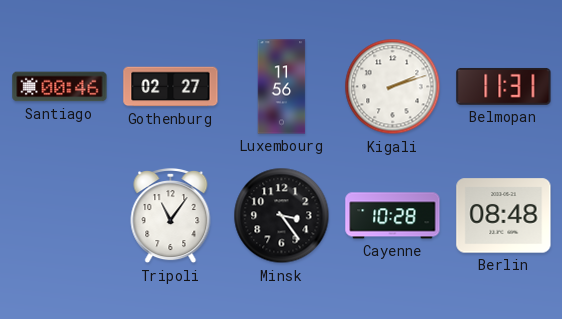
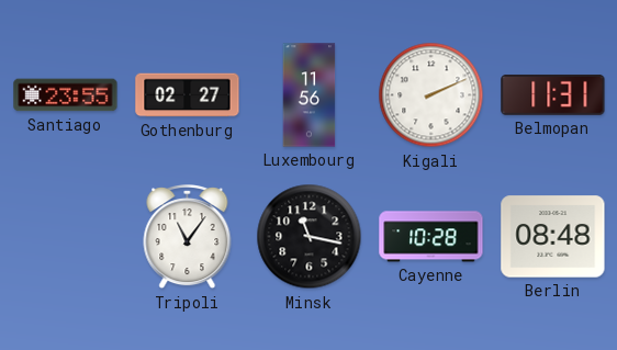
Santiago: 00:46 -> 23:55 (66, 95)
Kigali: 2:12 -> 2:11 (431, 95)
Minsk: 3:24 -> 11:17 (310, 237)
